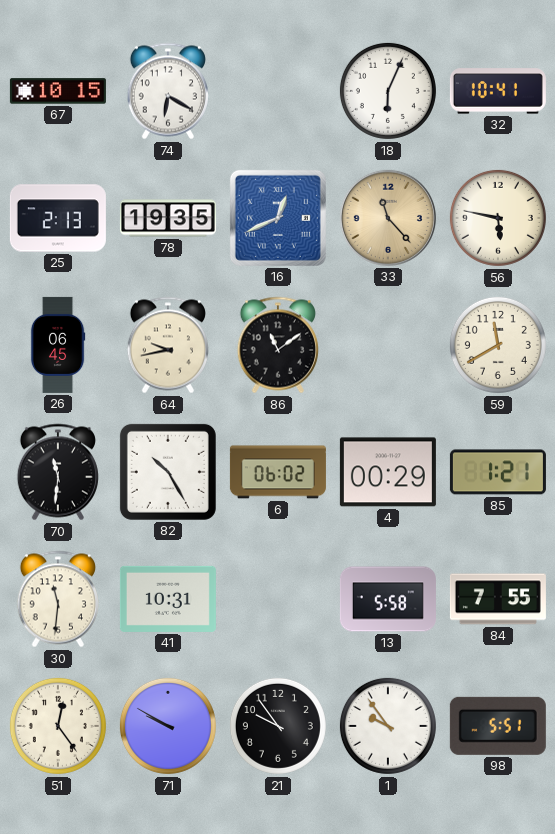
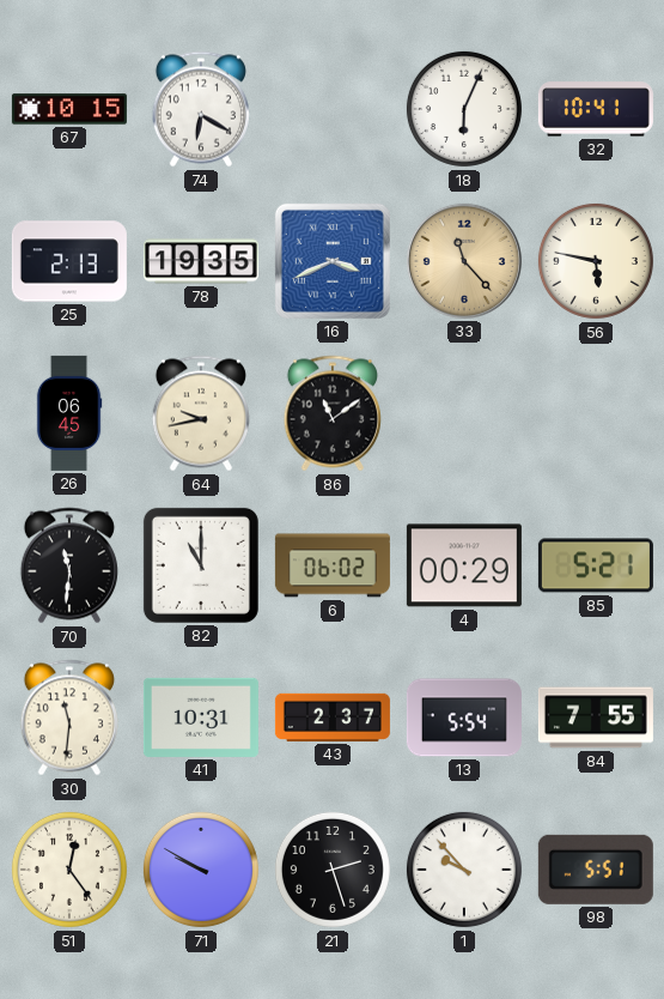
16: 12:41 -> 3:41 (333, 261)
59: 11:40 -> none (498, 345)
82: 10:25 -> 11:00 (201, 565)
85: 1:21 -> 5:21 (596, 565)
43: none -> 2:37 (333, 718)
13: 5:58 -> 5:54 (464, 718)
21: 9:54 -> 2:27 (333, 870)
1: 9:54 -> 9:53 (464, 870)
